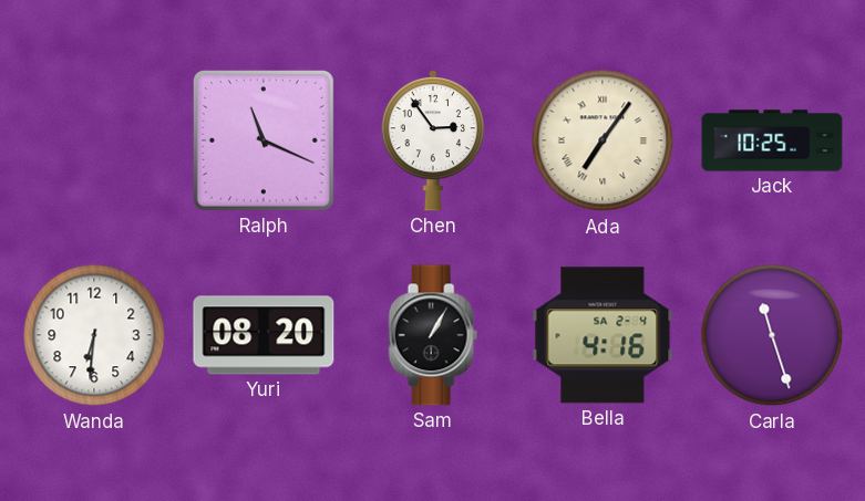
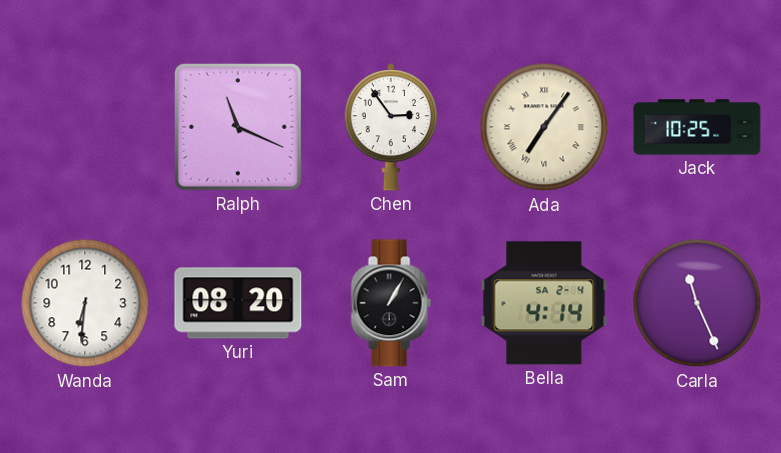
Bella: 4:16 -> 4:14 (544, 303)
Carla: 11:27 -> 11:26 (697, 303)
